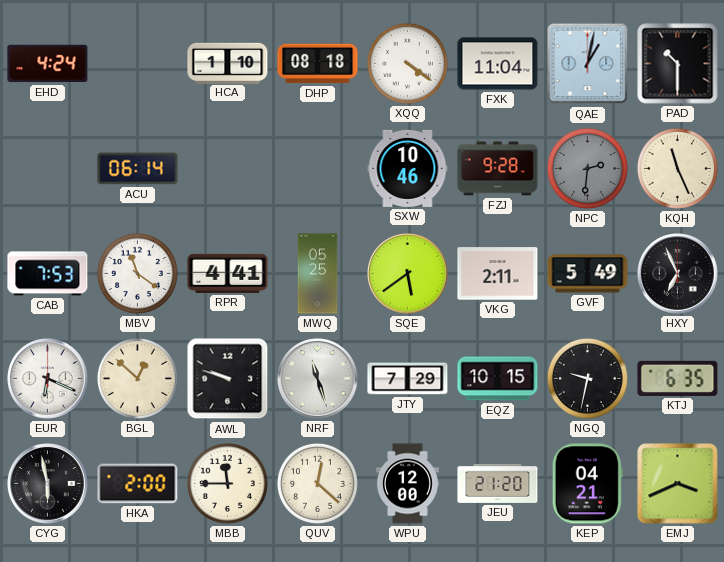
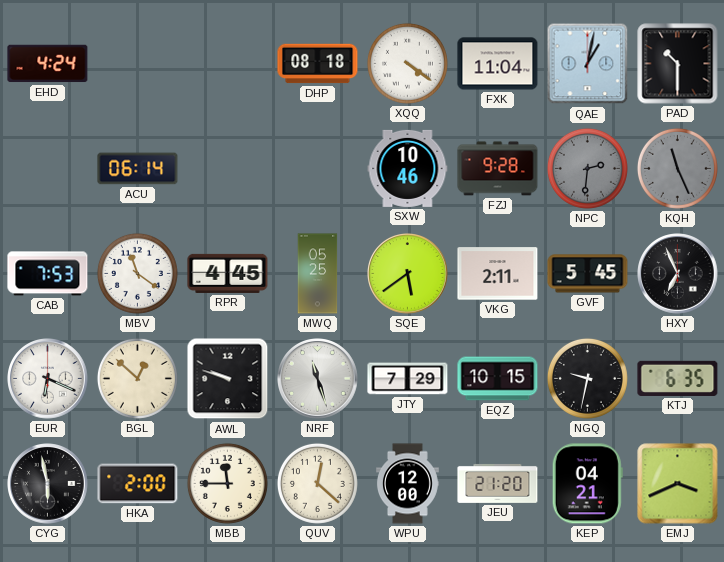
HCA: 1:10 -> none (228, 63)
KQH dial: cream -> grey (677, 168)
RPR: 4:41 -> 4:45 (228, 273)
GVF: 5:49 -> 5:45 (588, 274)
